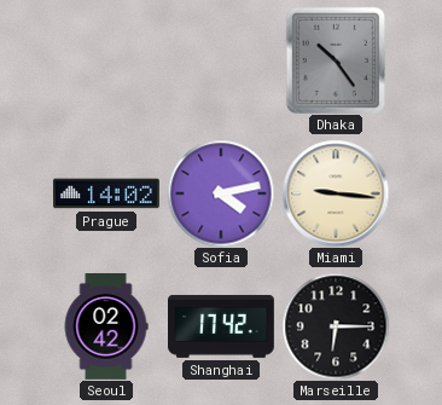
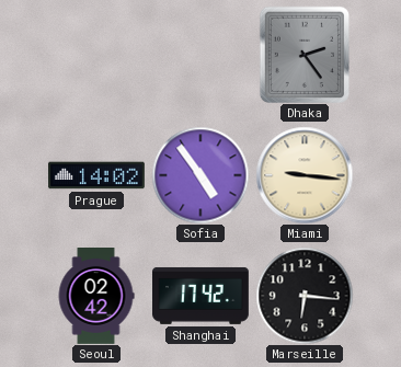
Dhaka: 10:24 -> 2:24 (305, 54)
Sofia: 4:13 -> 4:54 (200, 175)
Marseille: 6:15 -> 6:16 (305, 296)
